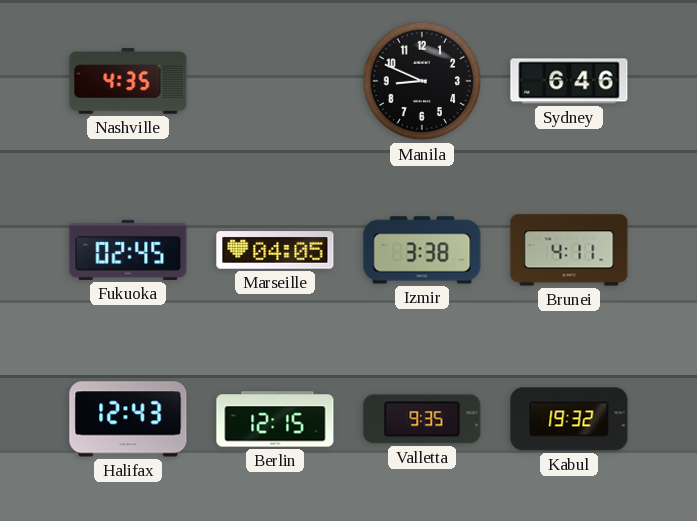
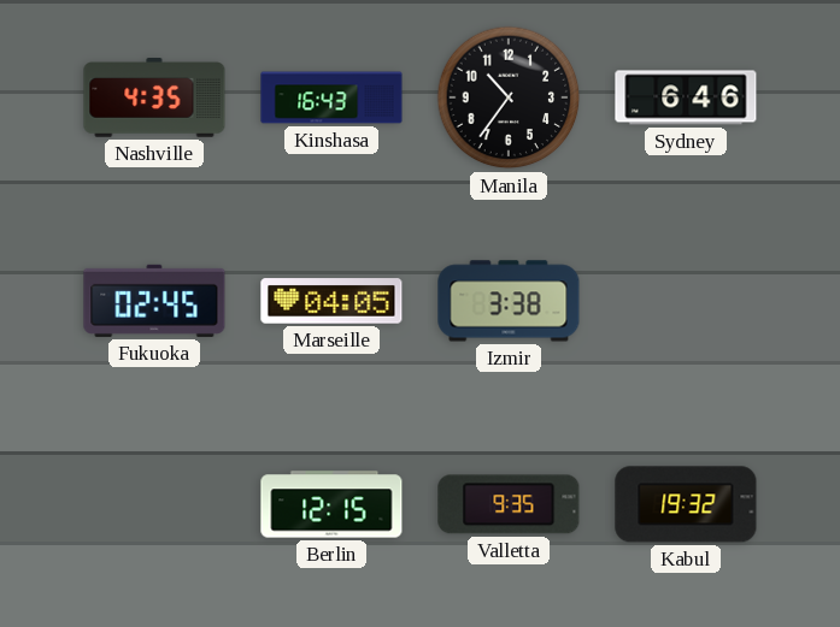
Kinshasa: none -> 16:43 (331, 97)
Manila: 8:49 -> 10:36 (509, 97)
Brunei: 4:11 -> none (569, 250)
Halifax: 12:43 -> none (128, 419)
